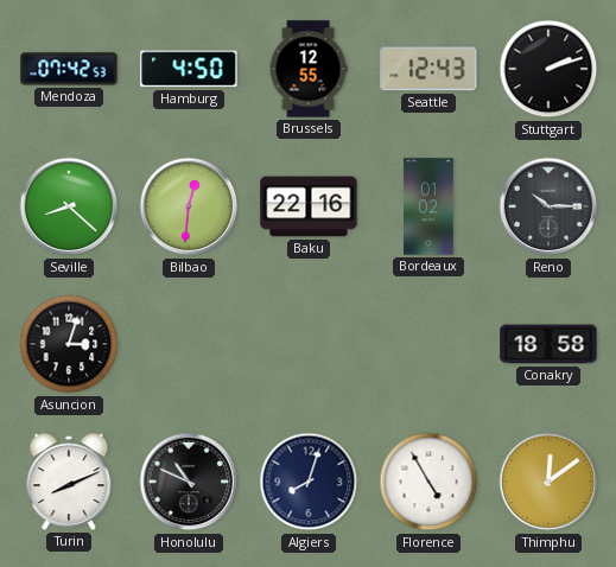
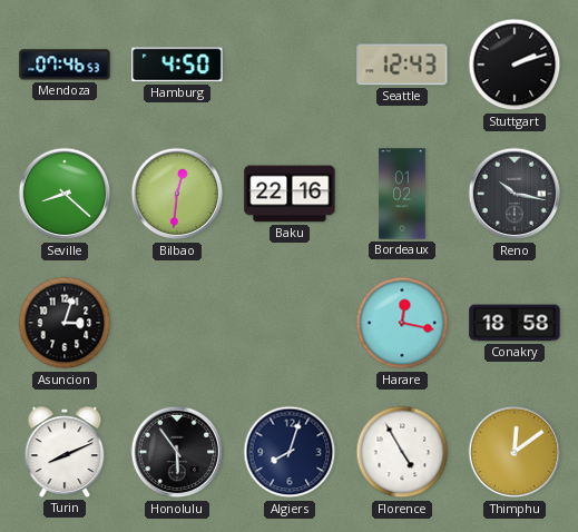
Mendoza: 07:42 -> 07:46 (65, 65)
Brussels: 12:55 -> none (309, 69)
Reno: 10:15 -> 10:17 (515, 194)
Harare: none -> 12:17 (402, 323)
Honolulu: 10:49 -> 5:54 (177, 452)
